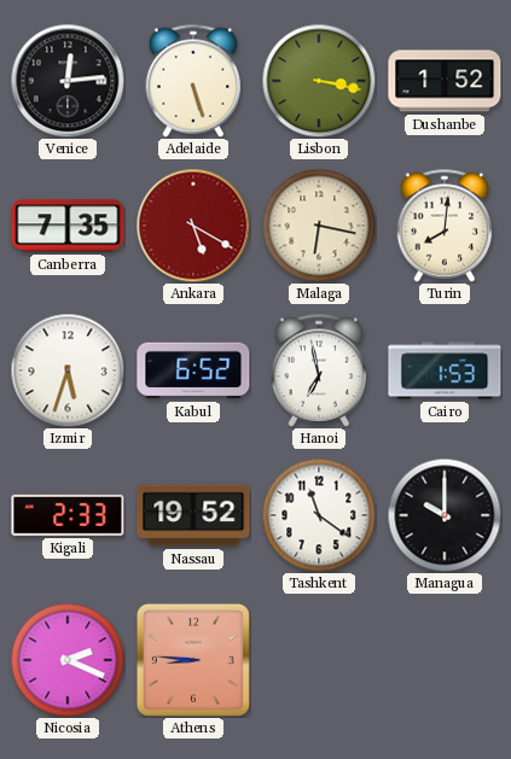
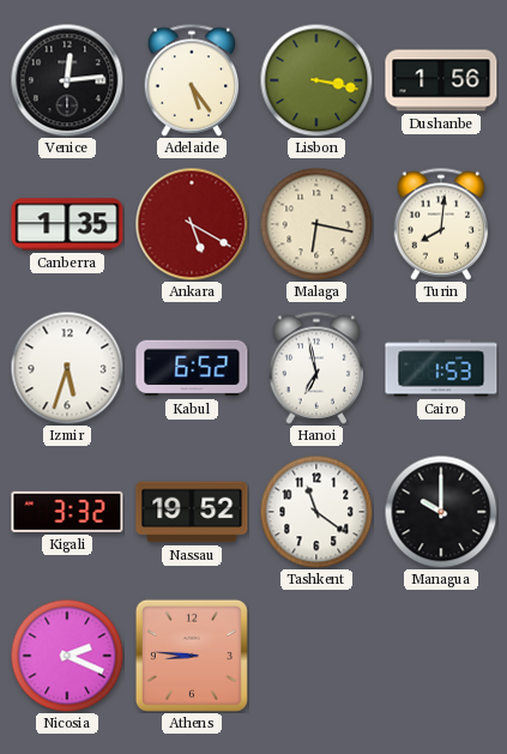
Adelaide: 5:27 -> 5:24 (192, 80)
Dushanbe: 1:52 -> 1:56 (441, 80)
Canberra: 7:35 -> 1:35 (67, 224)
Kigali: 2:33 -> 3:32 (67, 512)
